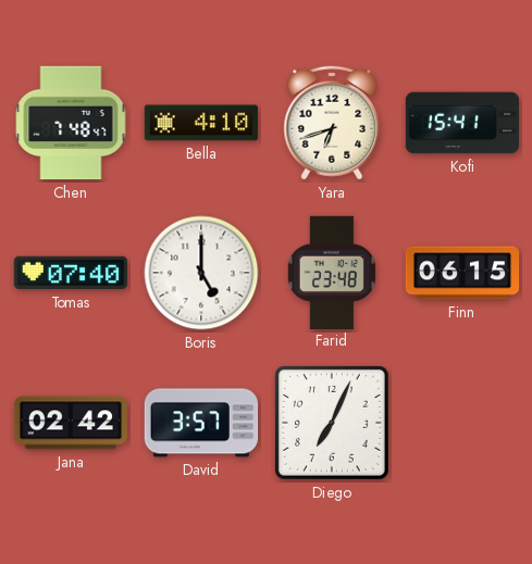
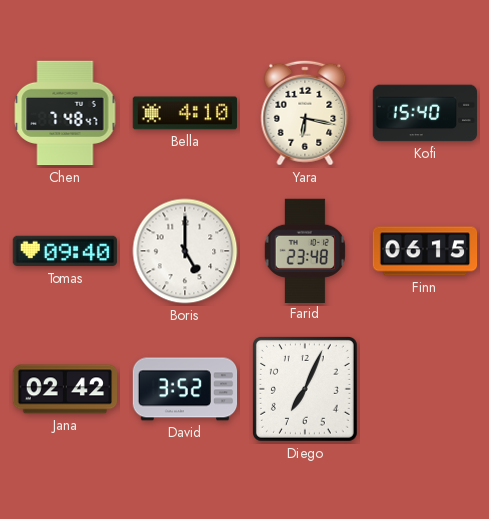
Yara: 6:42 -> 6:17 (305, 113)
Kofi: 15:41 -> 15:40 (425, 113)
Tomas: 07:40 -> 09:40 (65, 251)
David: 3:57 -> 3:52 (185, 389)
